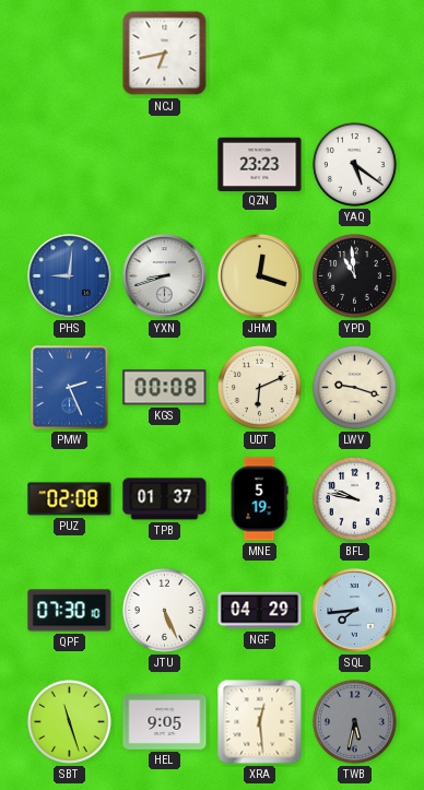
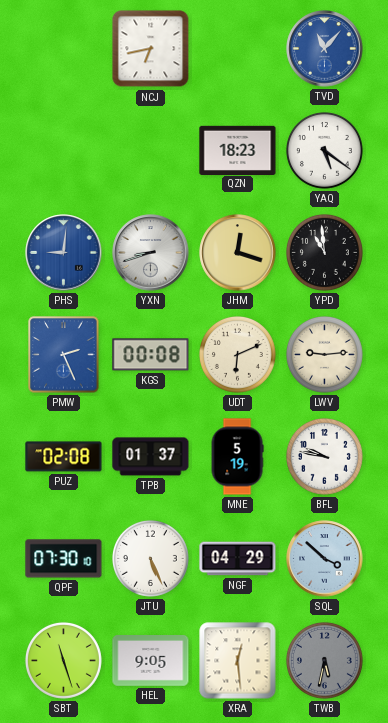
TVD: none -> 11:07 (325, 49)
QZN: 23:23 -> 18:23 (238, 150)
LWV: 9:18 -> 9:14 (324, 354)
SQL: 7:44 -> 3:52 (325, 559)
